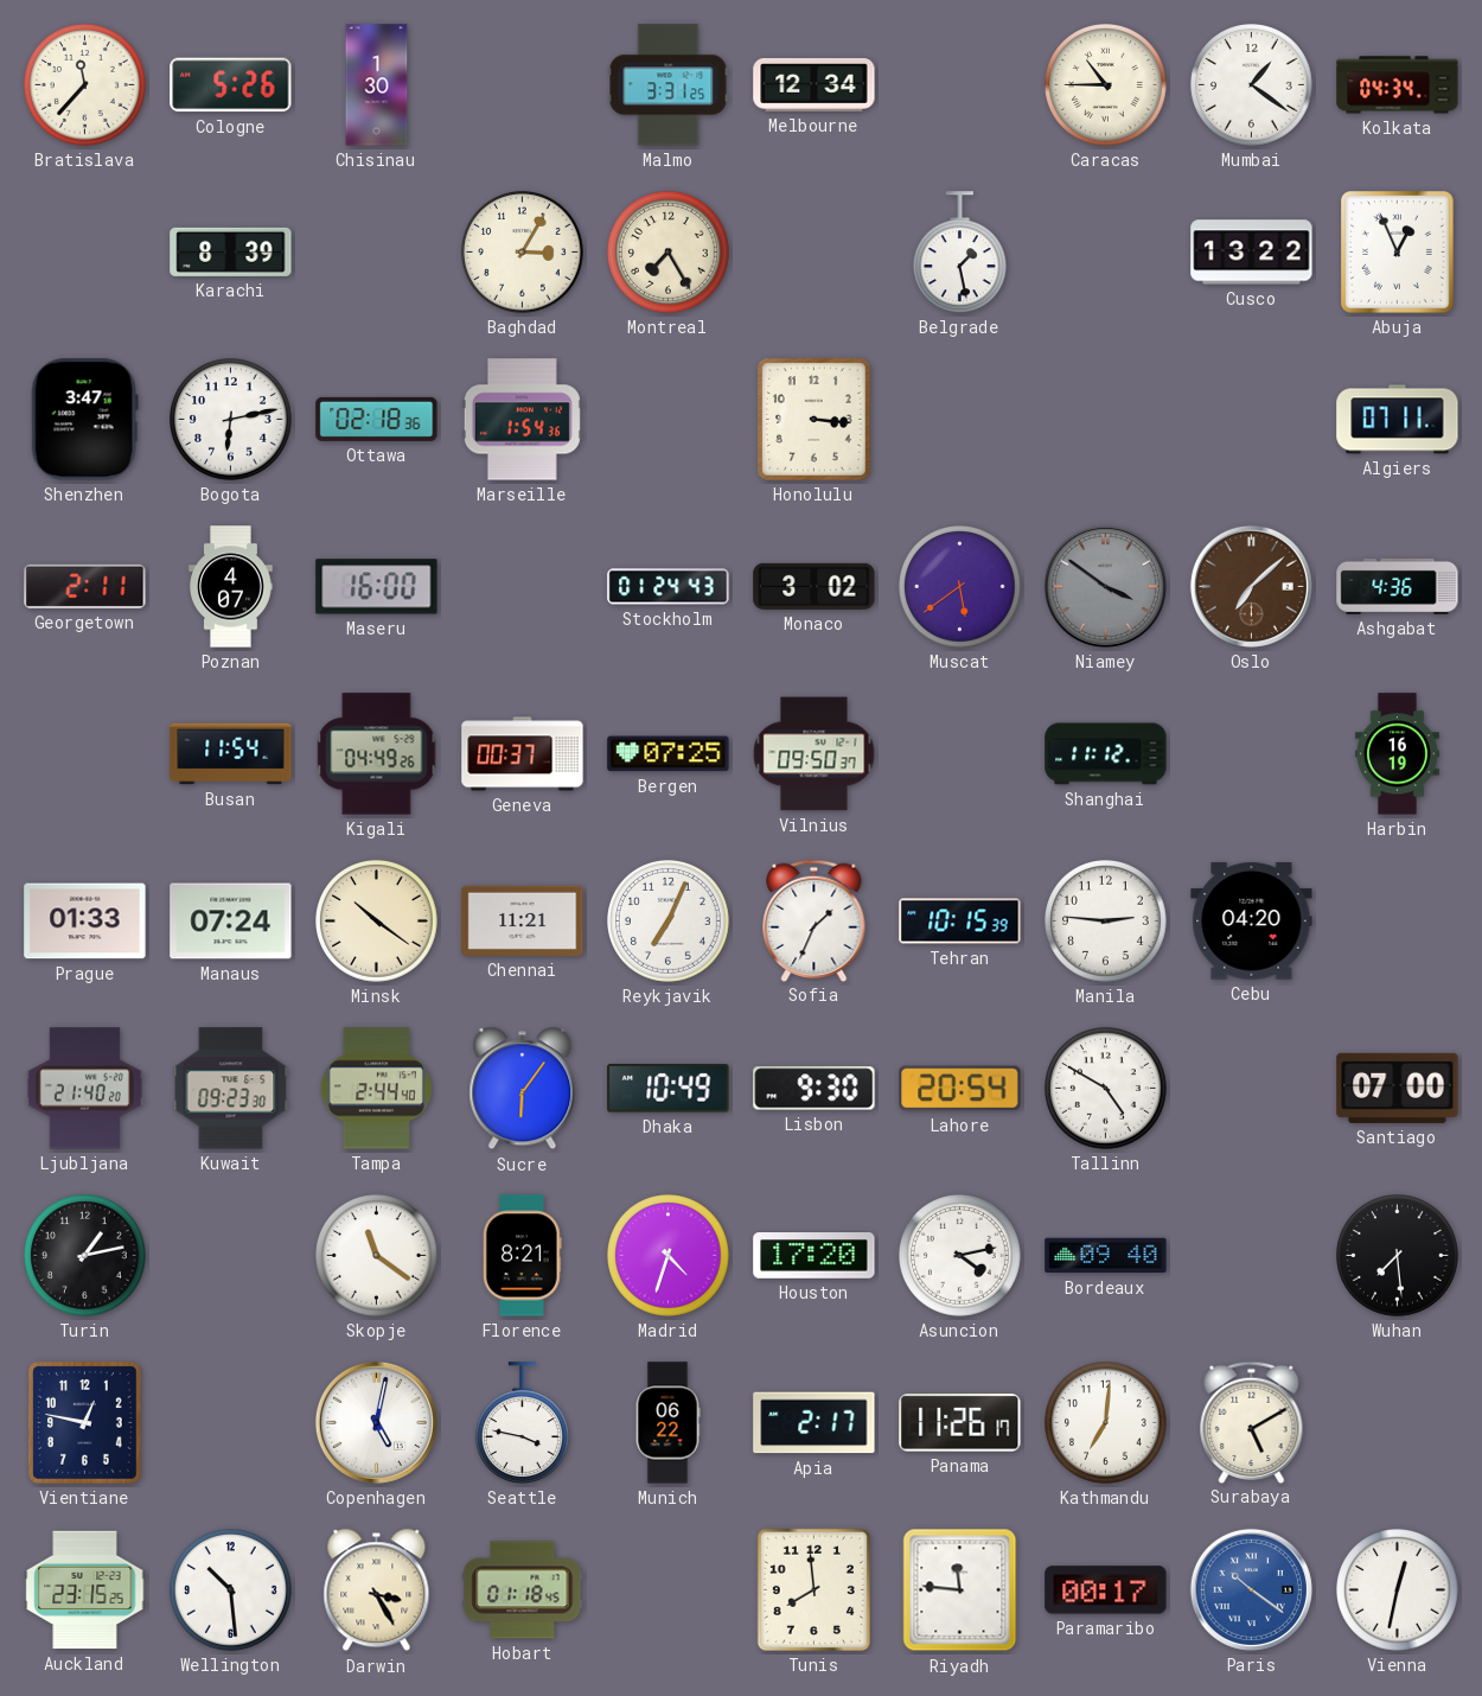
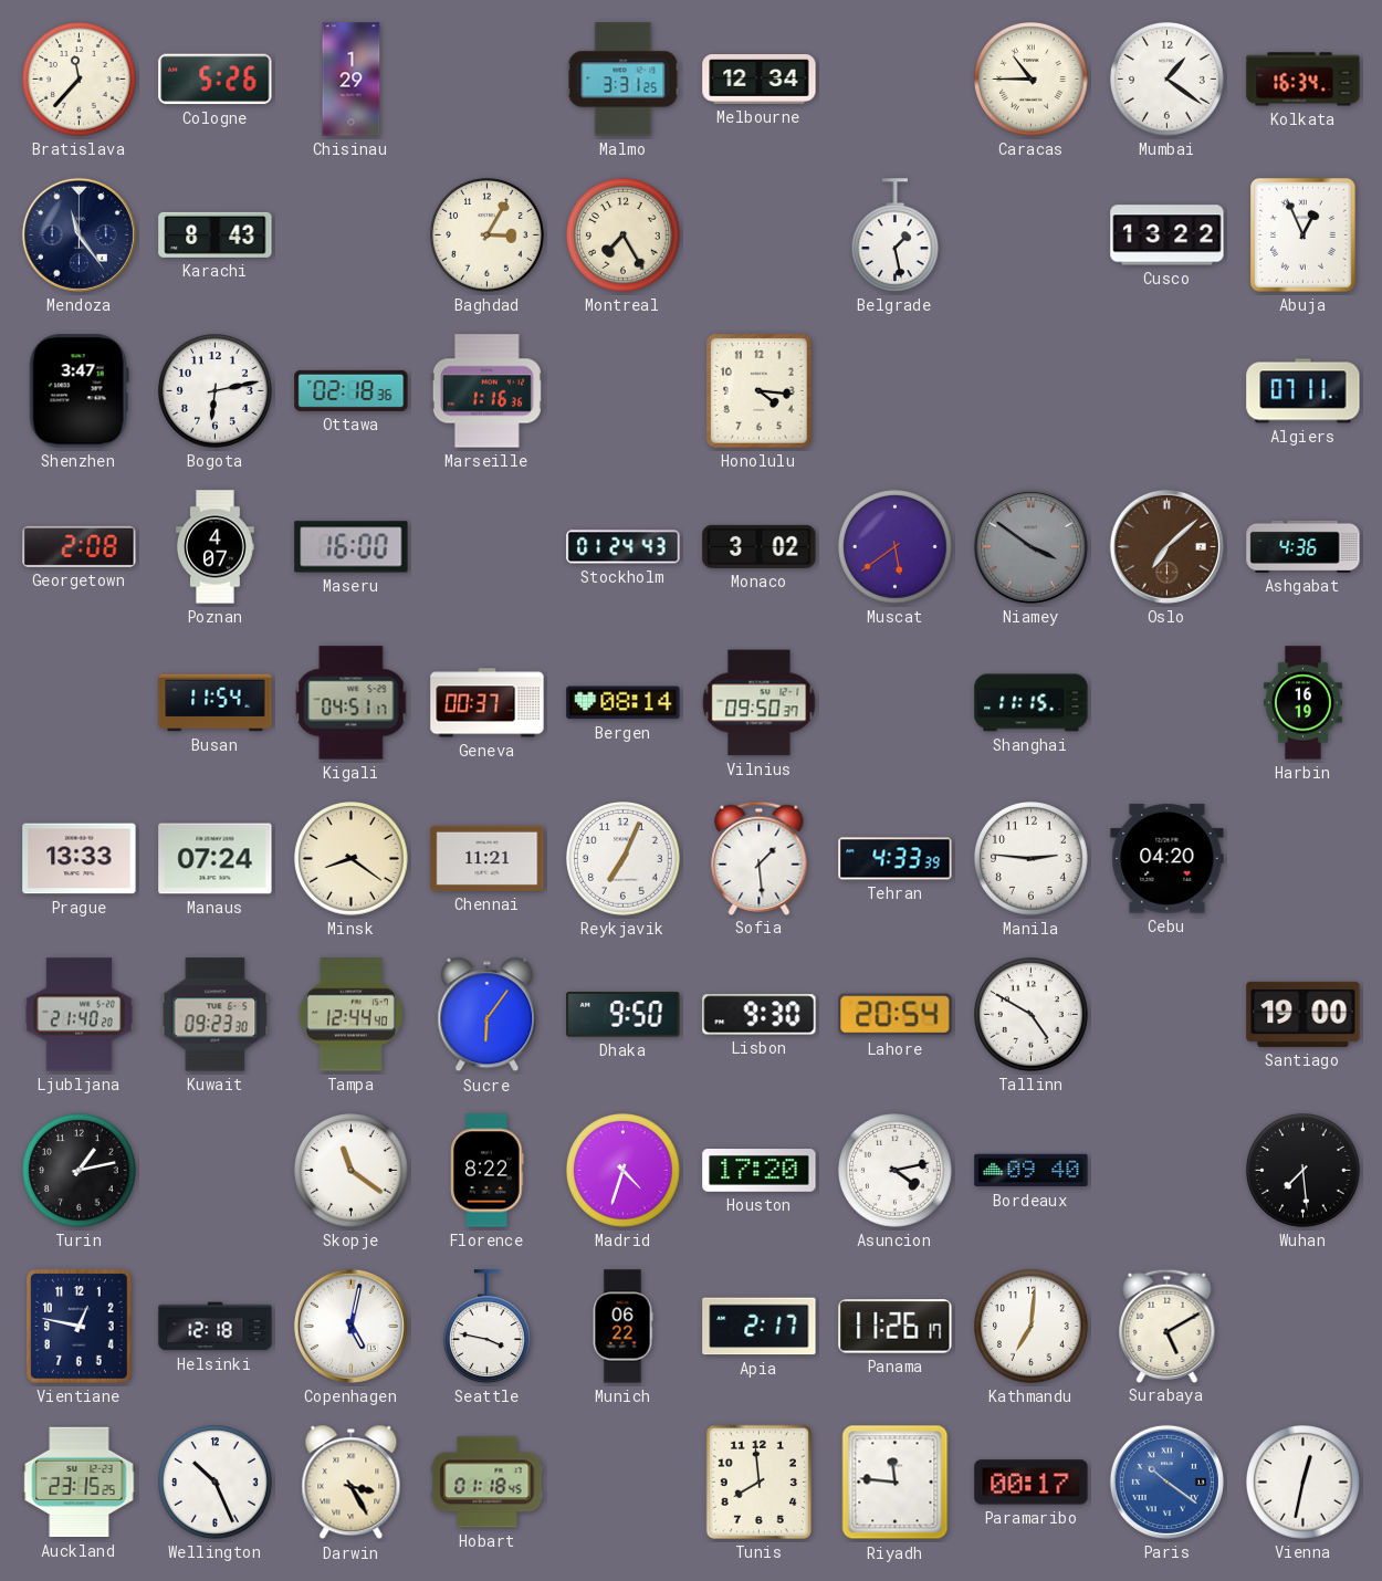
Chisinau: 1:30 -> 1:29 (352, 80)
Kolkata: 04:34 -> 16:34 (1304, 80)
Mendoza: none -> 11:24 (78, 234)
Karachi: 8:39 -> 8:43 (216, 234)
Marseille: 1:54 -> 1:16 (486, 391)
Honolulu: 3:16 -> 4:16 (760, 391)
Georgetown: 2:11 -> 2:08 (80, 546)
Kigali: 04:49 -> 04:51 (352, 703)
Bergen: 07:25 -> 08:14 (624, 703)
Shanghai: 11:12 -> 11:15 (1032, 703)
Prague: 01:33 -> 13:33 (80, 859)
Minsk: 10:21 -> 8:21 (352, 859)
Sofia: 1:34 -> 1:29 (760, 858)
Tehran: 10:15 -> 4:33 (896, 859)
Tampa: 2:44 -> 12:44 (350, 1015)
Dhaka: 10:49 -> 9:50 (624, 1015)
Santiago: 07:00 -> 19:00 (1304, 1014)
Florence: 8:21 -> 8:22 (488, 1171)
Helsinki: none -> 12:18 (216, 1327)
Wellington: 10:29 -> 10:26 (216, 1483)
